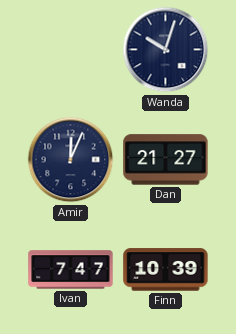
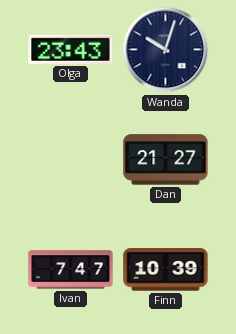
Olga: none -> 23:43 (71, 49)
Amir: 12:04 -> none (71, 160)
